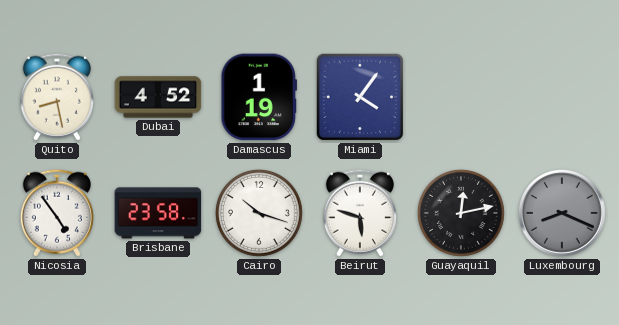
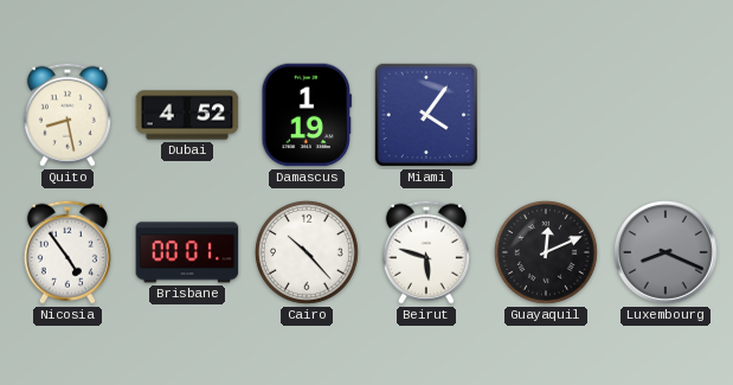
Brisbane: 23:58 -> 00:01 (187, 252)
Cairo: 10:18 -> 10:23 (307, 252)
Guayaquil: 12:13 -> 12:11 (546, 252)
